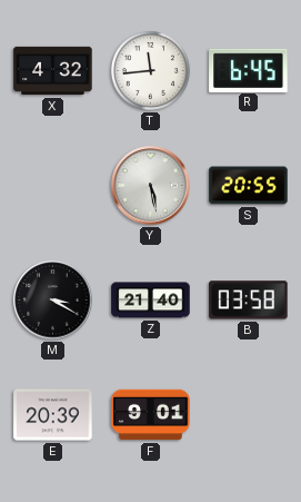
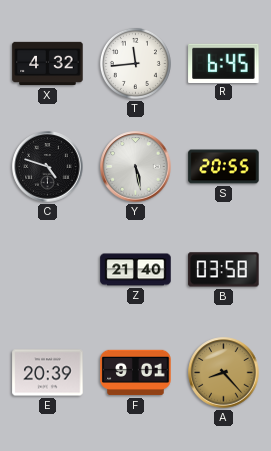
C: none -> 4:48 (48, 167)
M: 3:20 -> none (53, 301)
A: none -> 8:23 (224, 373)
